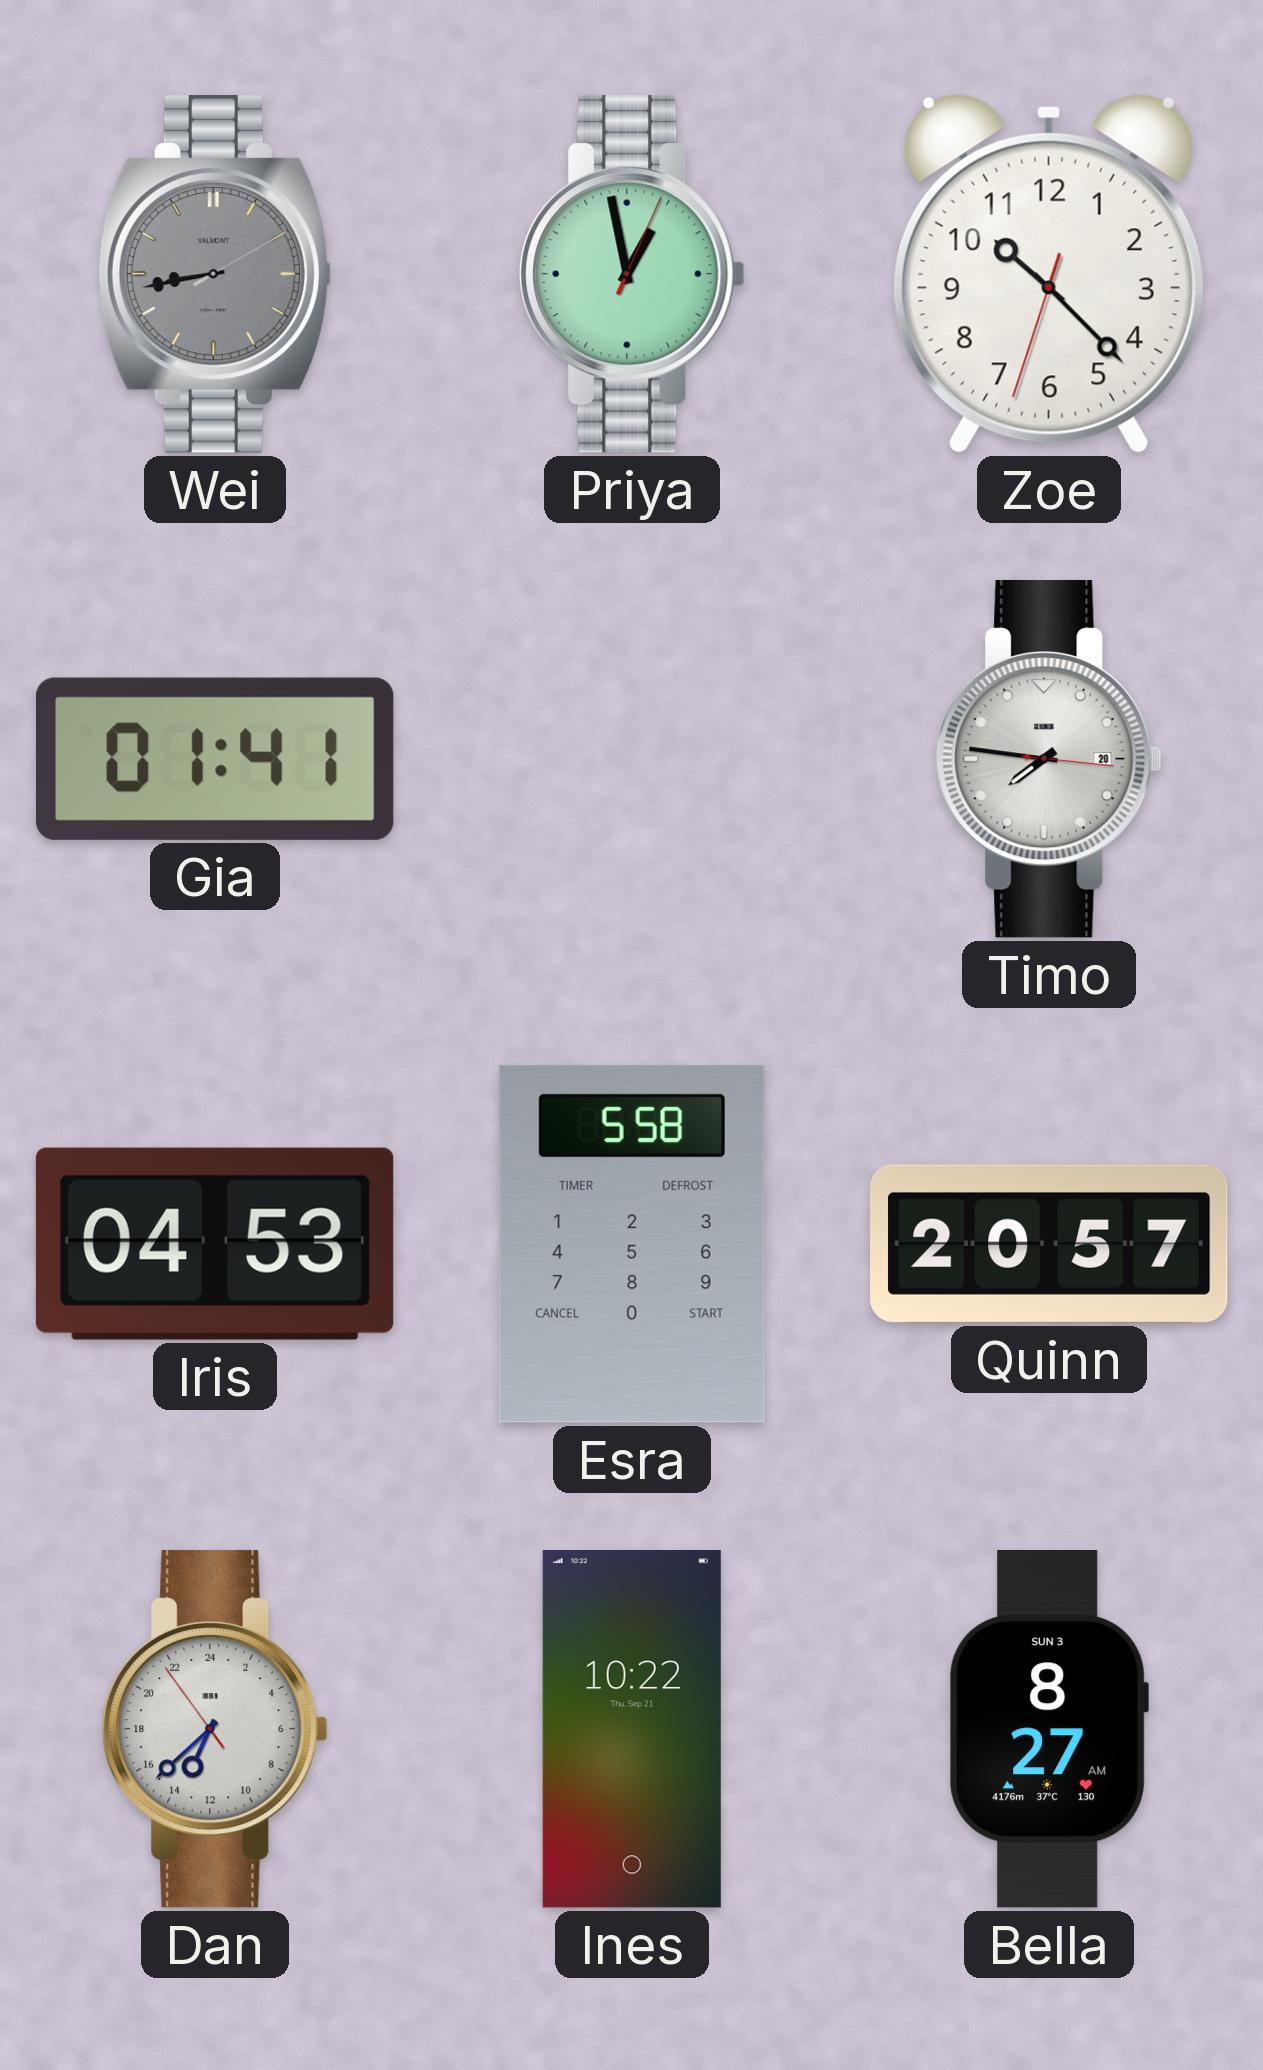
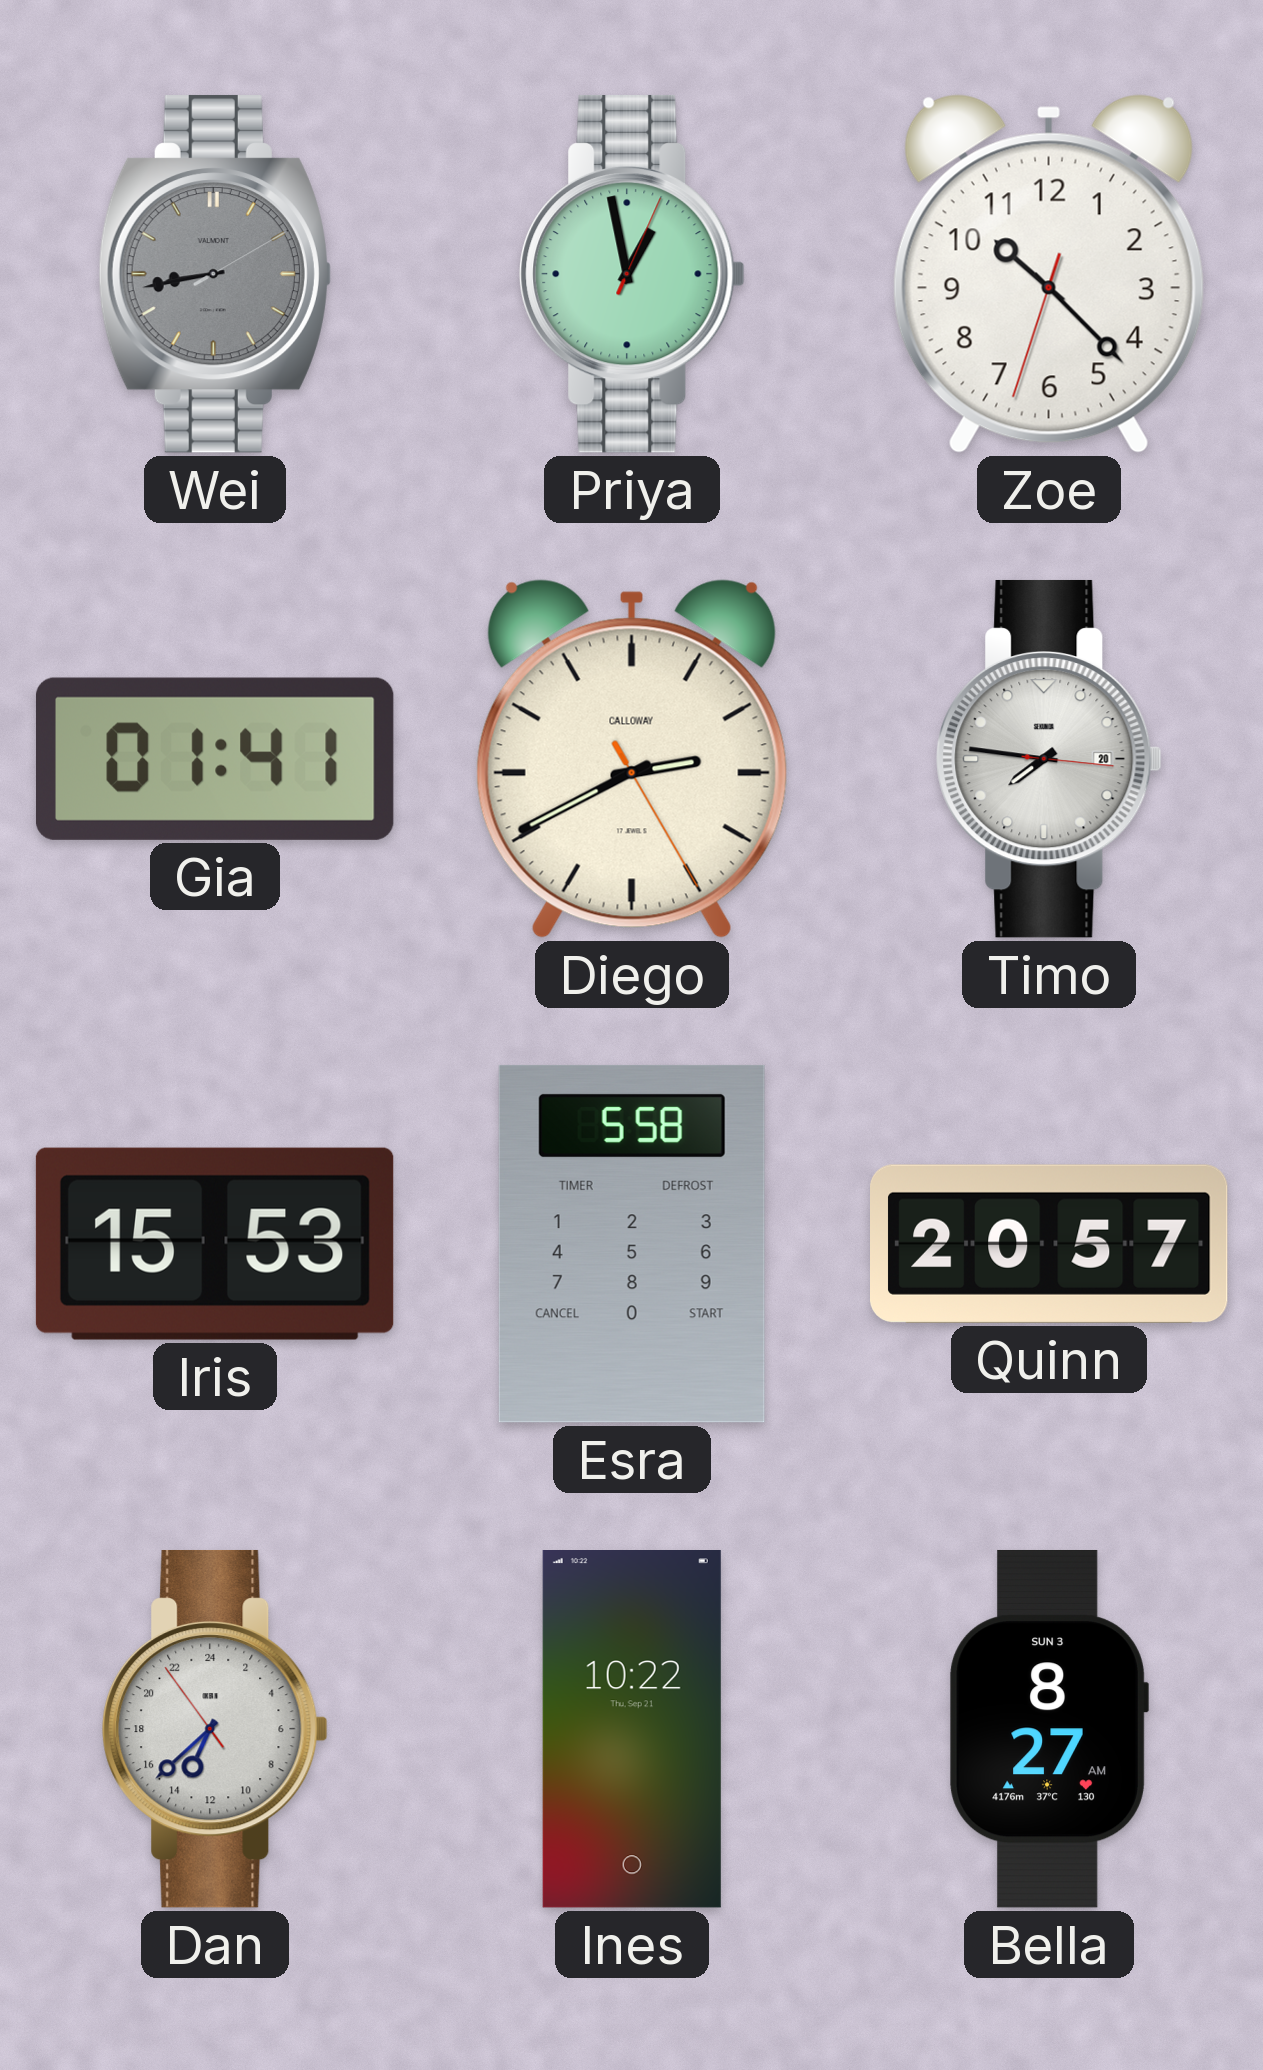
Diego: none -> 2:40 (632, 759)
Iris: 04:53 -> 15:53 (215, 1244)
